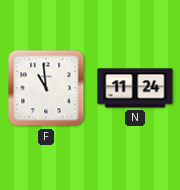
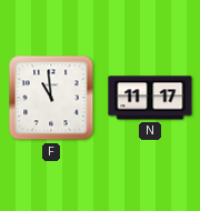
N: 11:24 -> 11:17 (150, 98)
